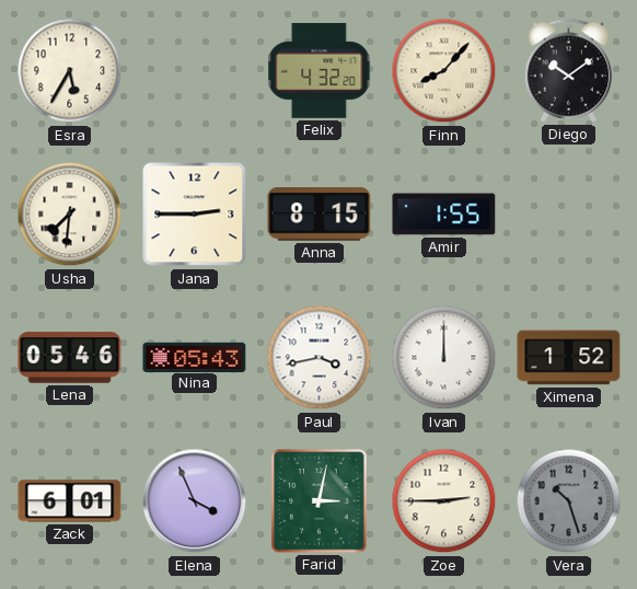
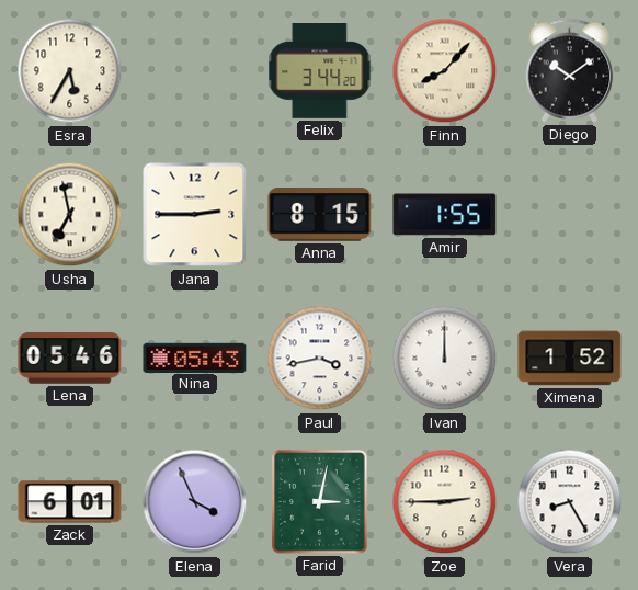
Felix: 4:32 -> 3:44 (320, 71)
Usha: 7:31 -> 6:58 (70, 215)
Vera: 10:27 -> 8:25 (570, 502)
Vera dial: grey -> white (570, 502)
